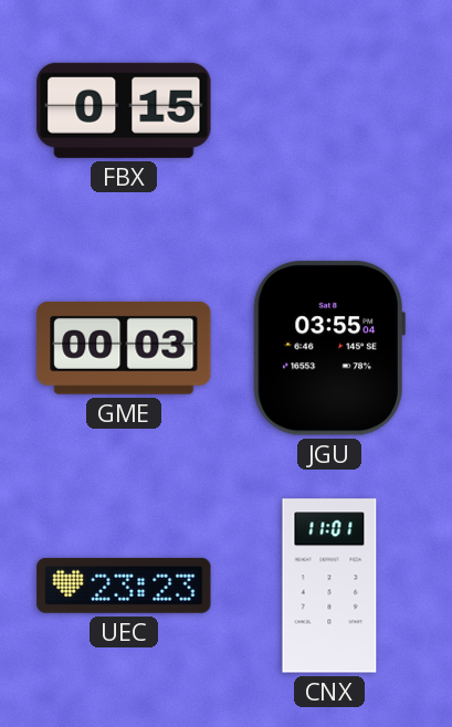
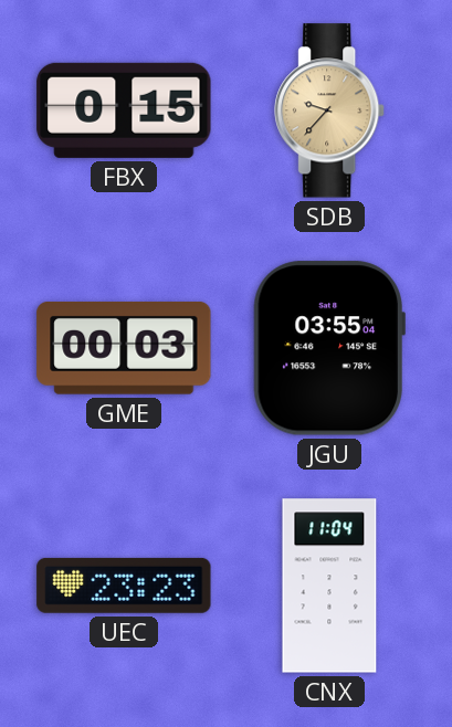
SDB: none -> 9:37 (330, 110)
CNX: 11:01 -> 11:04 (329, 586)
